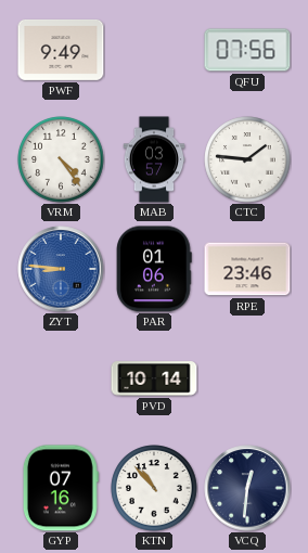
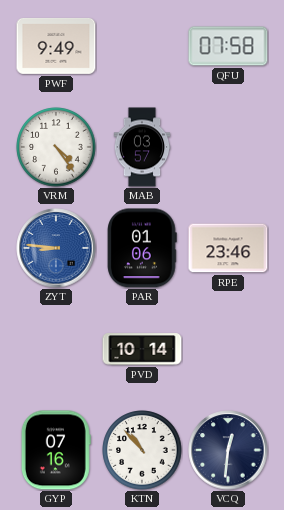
QFU: 07:56 -> 07:58 (228, 46)
CTC: 1:46 -> none (247, 159)
